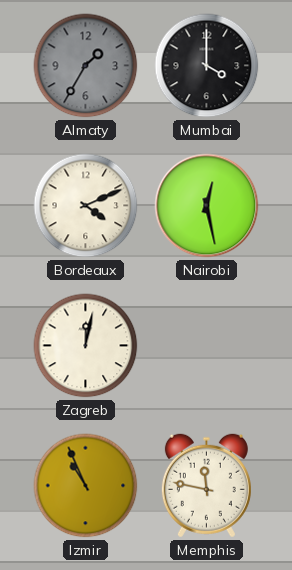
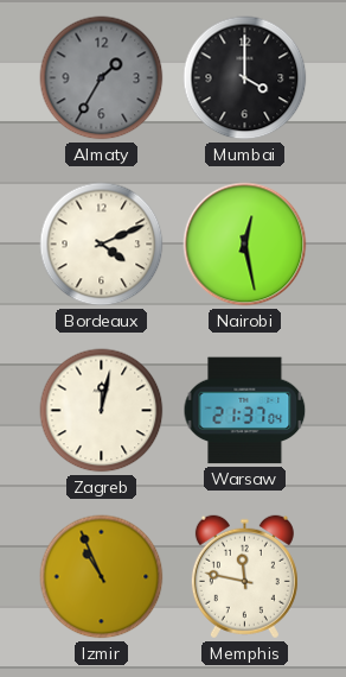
Warsaw: none -> 21:37 (245, 411)
